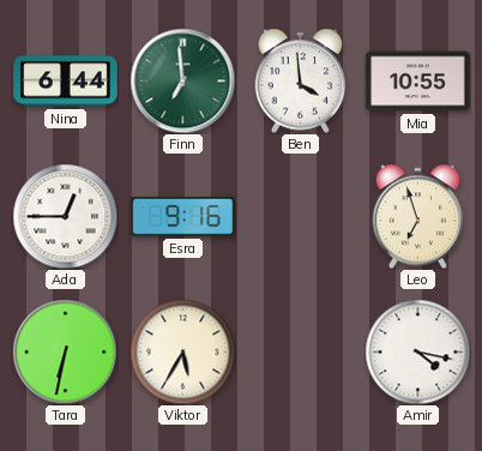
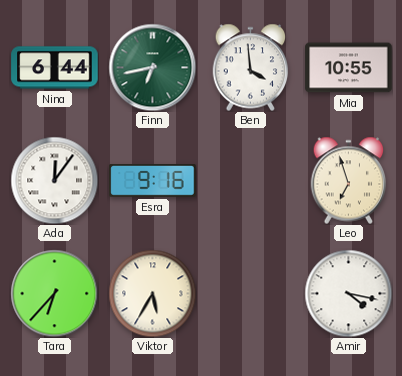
Finn: 6:59 -> 6:43 (152, 67)
Ada: 12:45 -> 12:06 (54, 180)
Tara: 6:32 -> 6:37 (54, 293)
